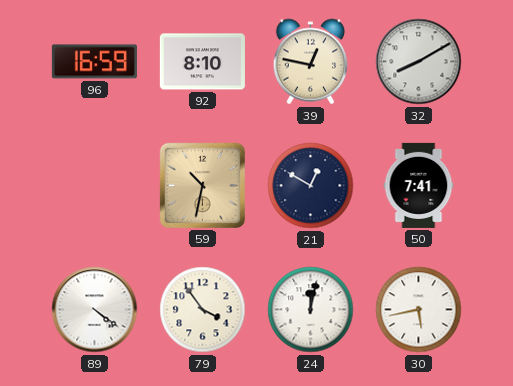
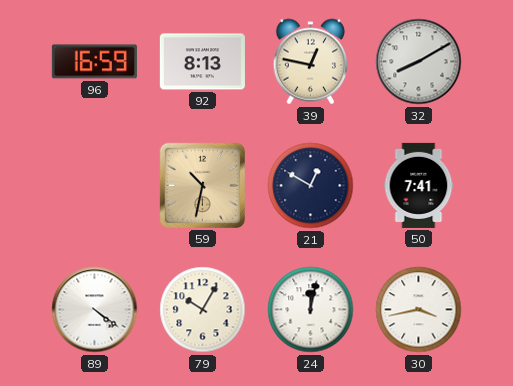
92: 8:10 -> 8:13 (202, 62)
79: 3:54 -> 10:05 (203, 310)
30: 5:43 -> 3:43 (419, 310)
